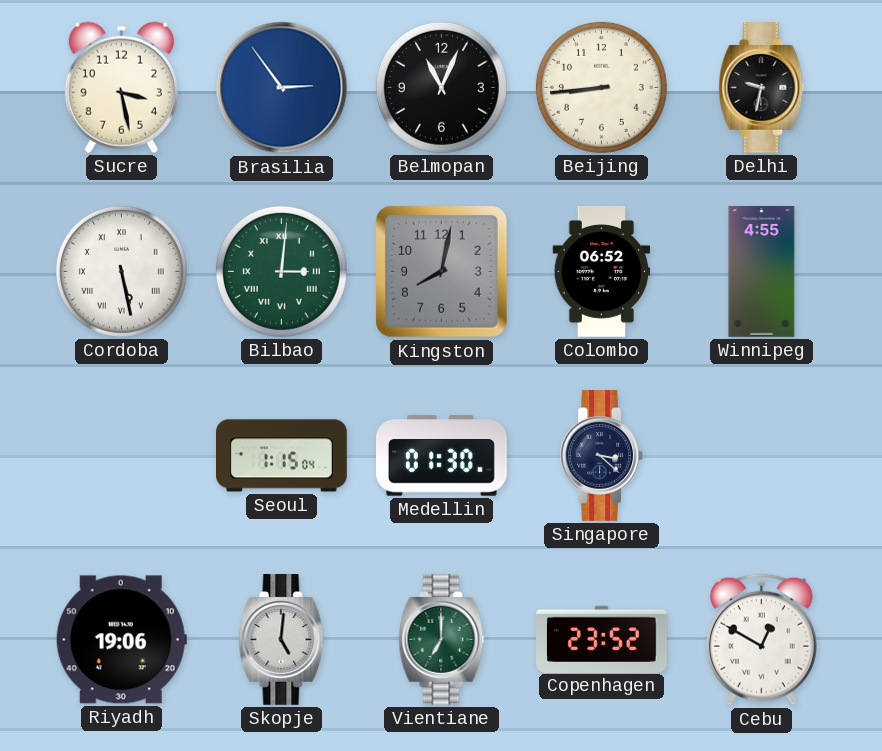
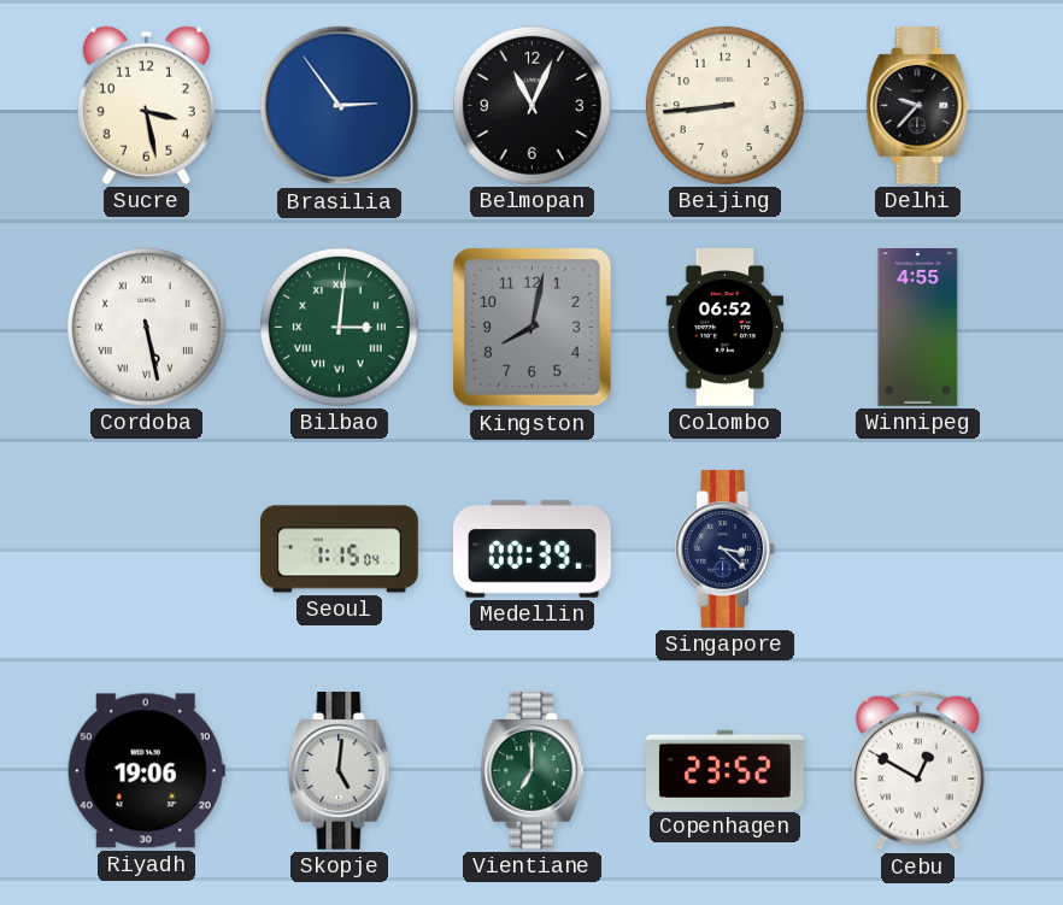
Delhi: 9:32 -> 9:37 (918, 106)
Medellin: 01:30 -> 00:39 (533, 550)
